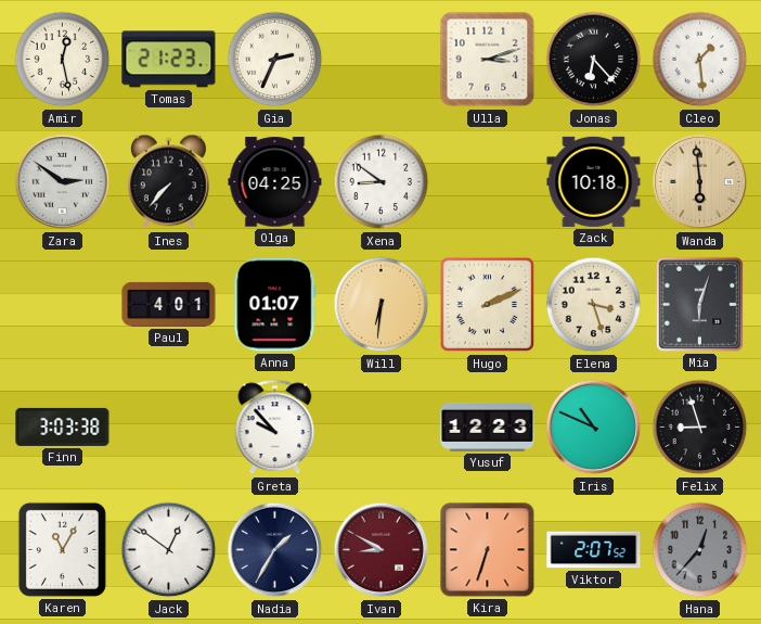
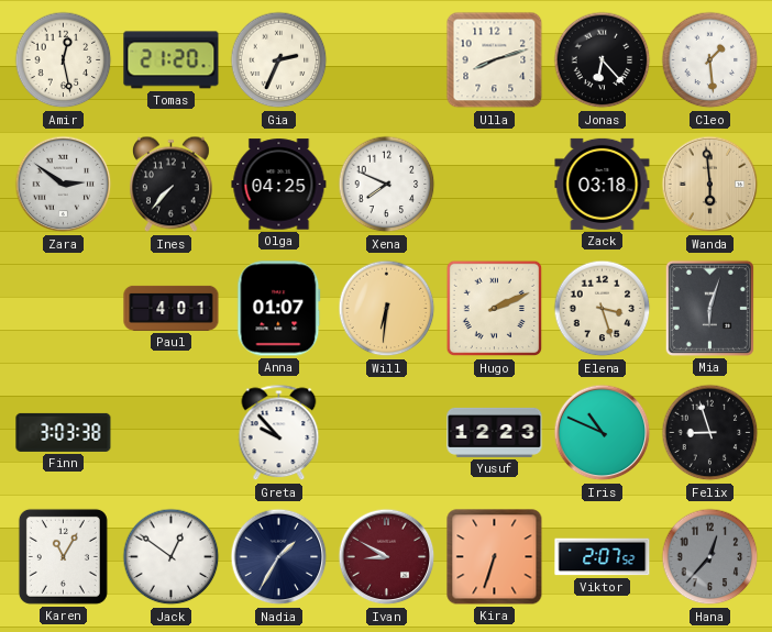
Tomas: 21:23 -> 21:20 (172, 60)
Ulla: 3:12 -> 8:12 (495, 60)
Xena: 8:51 -> 7:49 (387, 185)
Zack: 10:18 -> 03:18 (603, 184)
